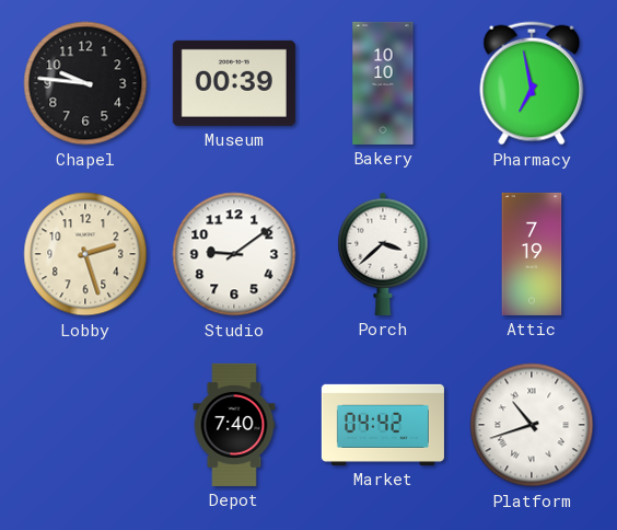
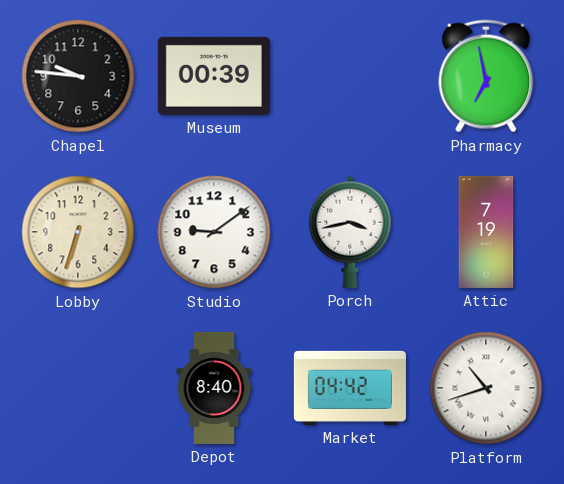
Bakery: 10:10 -> none (383, 83)
Lobby: 2:27 -> 6:33 (78, 232)
Porch: 3:38 -> 3:43 (350, 232)
Depot: 7:40 -> 8:40 (214, 388)
